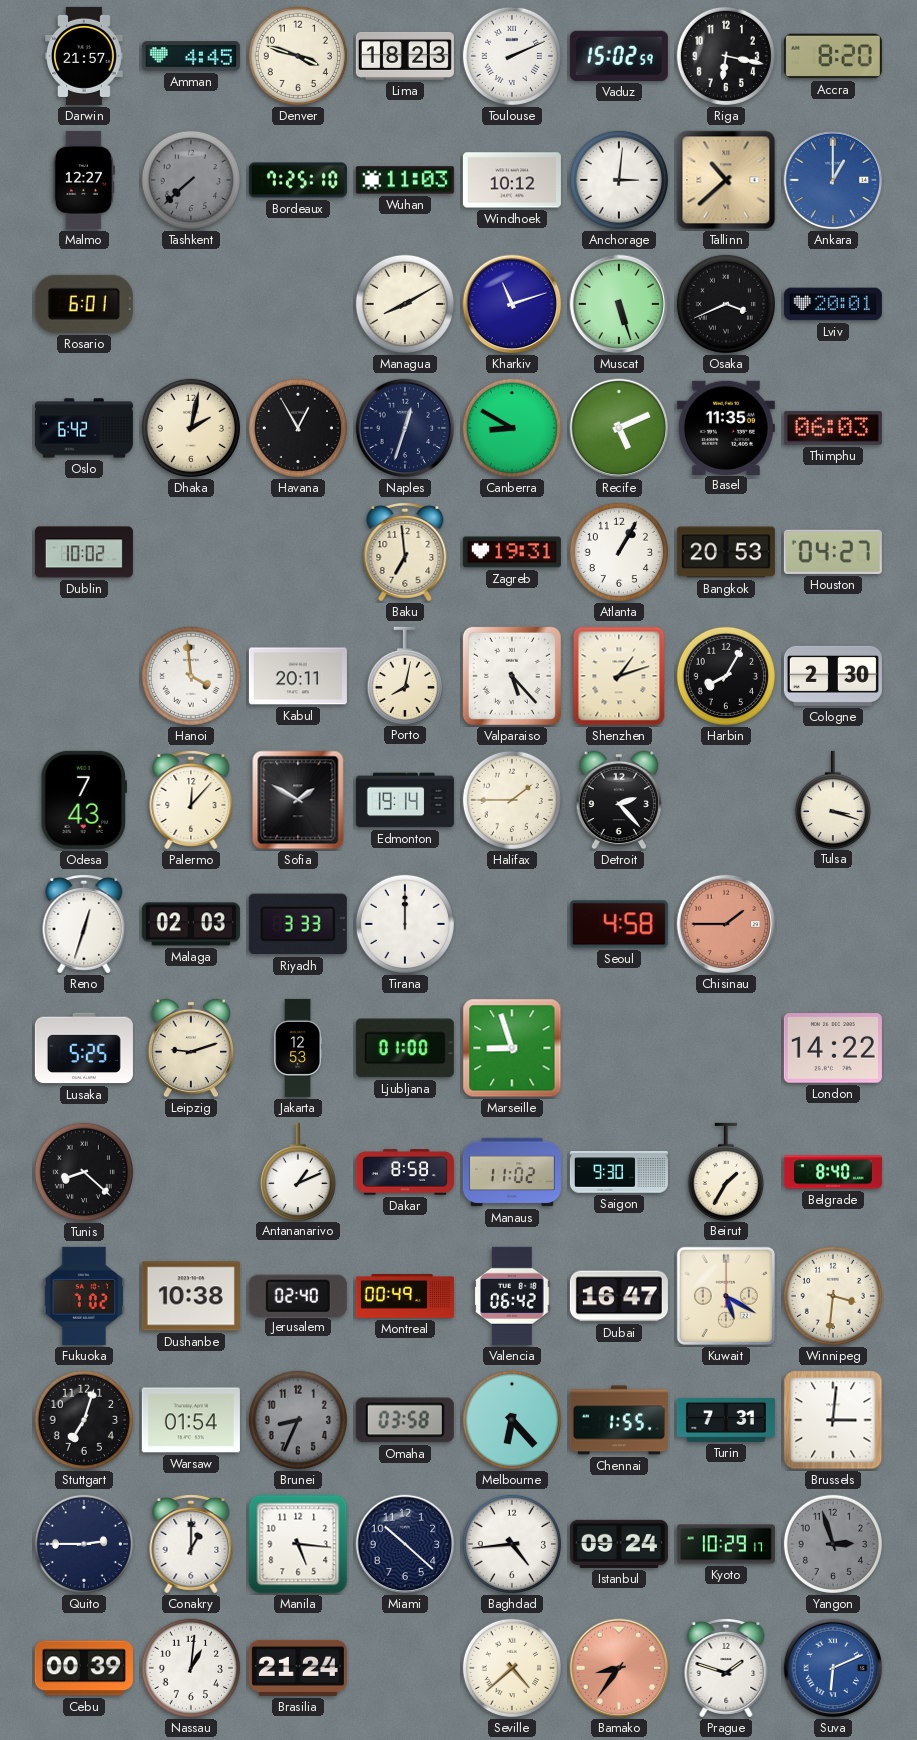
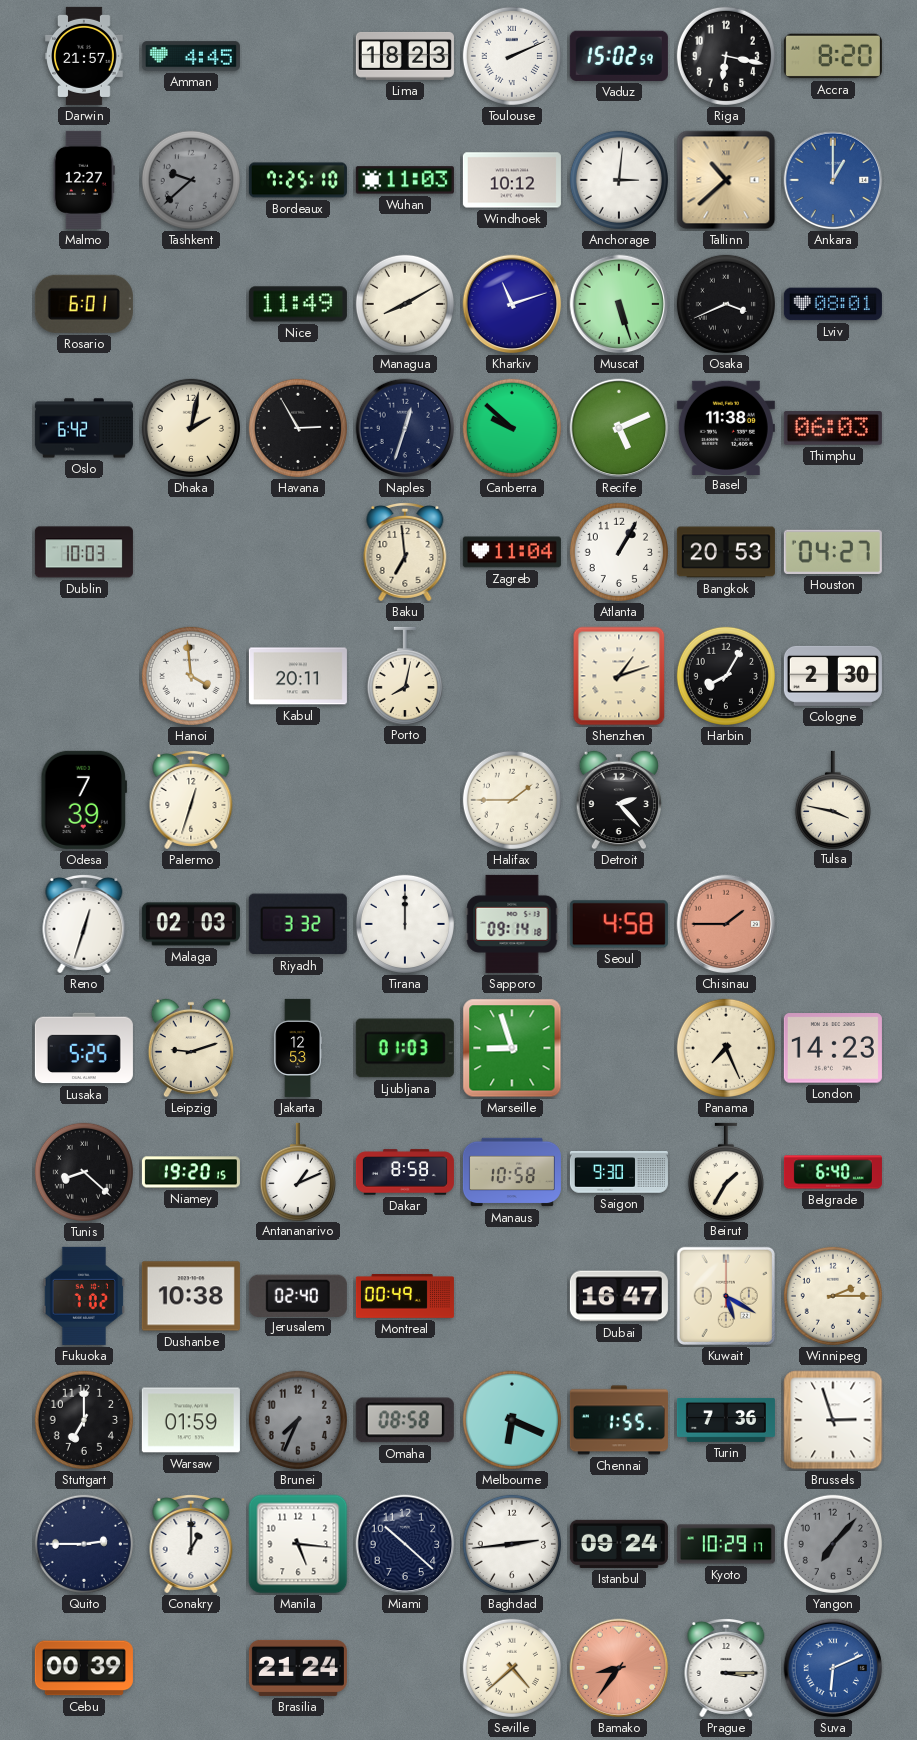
Denver: 3:48 -> none (298, 56)
Tashkent: 7:38 -> 9:38 (191, 180)
Nice: none -> 11:49 (298, 304)
Lviv: 20:01 -> 08:01 (833, 304)
Havana: 12:55 -> 2:55 (298, 428)
Canberra: 8:50 -> 9:52 (512, 428)
Basel: 11:35 -> 11:38 (726, 427)
Dublin: 10:02 -> 10:03 (84, 552)
Zagreb: 19:31 -> 11:04 (512, 552)
Valparaiso: 5:23 -> none (512, 676)
Odesa: 7:43 -> 7:39 (84, 800)
Palermo: 12:07 -> 12:33 (191, 801)
Sofia: 1:50 -> none (298, 800)
Edmonton: 19:14 -> none (405, 800)
Tulsa: 3:18 -> 3:47 (833, 799)
Riyadh: 3:33 -> 3:32 (298, 924)
Sapporo: none -> 09:14 (512, 924)
Ljubljana: 01:00 -> 01:03 (405, 1048)
Panama: none -> 7:26 (726, 1048)
London: 14:22 -> 14:23 (833, 1048)
Niamey: none -> 19:20 (191, 1172)
Manaus: 11:02 -> 10:58 (512, 1172)
Belgrade: 8:40 -> 6:40 (833, 1172)
Valencia: 06:42 -> none (513, 1296)
Winnipeg: 3:31 -> 2:15 (833, 1296)
Stuttgart: 7:03 -> 7:00 (84, 1420)
Warsaw: 01:54 -> 01:59 (191, 1420)
Brunei: 8:34 -> 7:34 (298, 1420)
Omaha: 03:58 -> 08:58 (405, 1420)
Melbourne: 6:23 -> 6:19 (512, 1420)
Turin: 7:31 -> 7:36 (726, 1420)
Brussels: 3:01 -> 2:57 (833, 1420)
Baghdad: 4:44 -> 2:44 (512, 1544)
Yangon: 2:57 -> 7:07 (833, 1544)
Nassau: 1:01 -> none (191, 1668)
Prague: 1:48 -> 3:15 (726, 1669)
